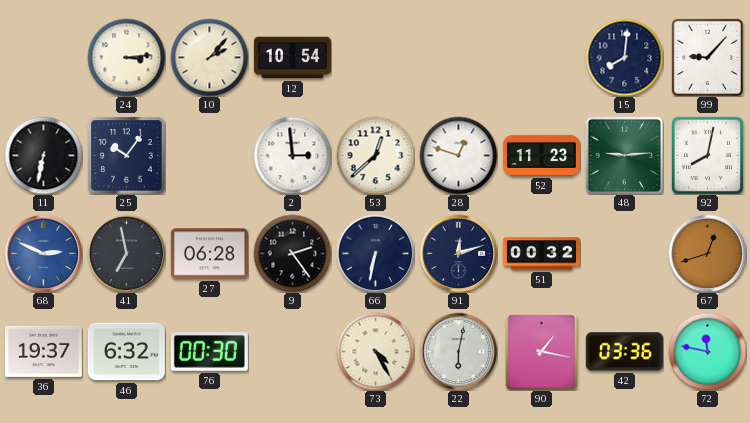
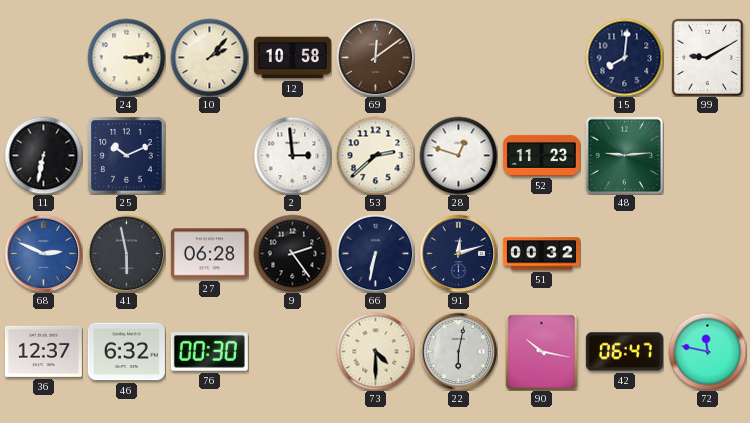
12: 10:54 -> 10:58 (292, 58)
69: none -> 12:09 (375, 57)
99: 9:07 -> 9:10 (707, 57)
25: 10:06 -> 10:11 (126, 155)
53: 12:38 -> 2:38 (375, 155)
92: 8:02 -> none (707, 155)
41: 6:58 -> 5:58 (126, 253)
67: 12:42 -> none (707, 253)
36: 19:37 -> 12:37 (43, 351)
73: 4:25 -> 4:30 (375, 351)
90: 1:17 -> 10:17 (542, 351)
42: 03:36 -> 06:47 (624, 352)
